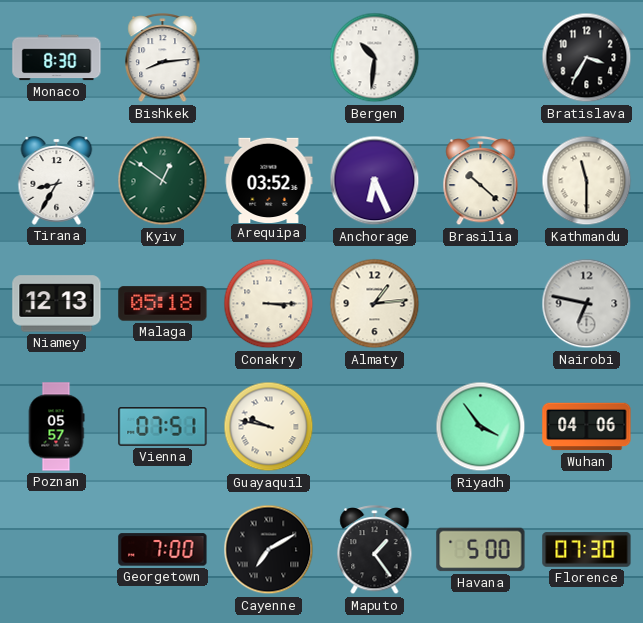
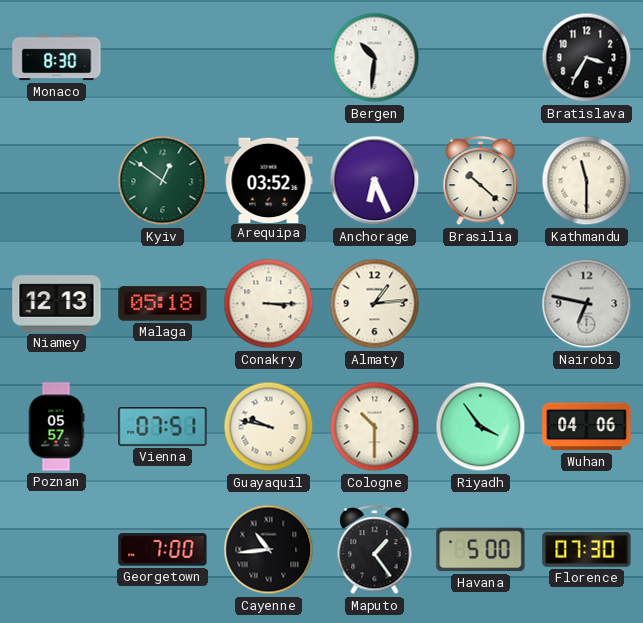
Bishkek: 8:14 -> none (163, 59)
Tirana: 8:35 -> none (57, 181)
Cologne: none -> 10:30 (375, 427)
Cayenne: 7:10 -> 10:44 (269, 550)
